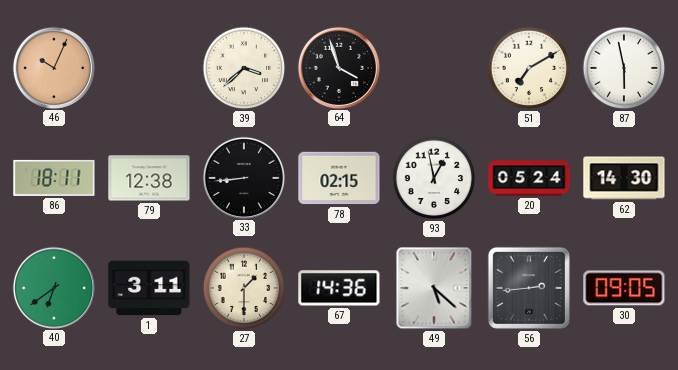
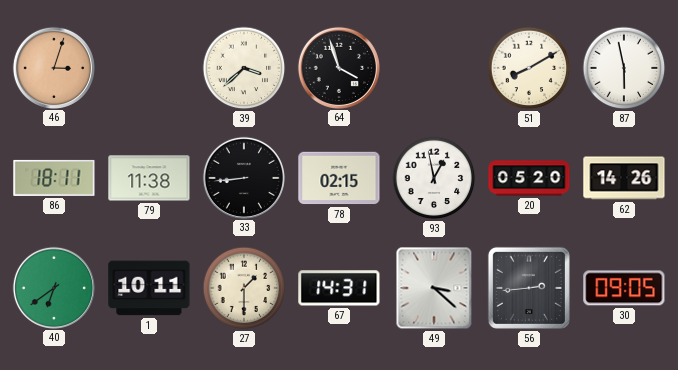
46: 10:04 -> 3:03 (53, 67)
51: 7:10 -> 8:10 (529, 68)
79: 12:38 -> 11:38 (149, 178)
20: 05:24 -> 05:20 (529, 178)
62: 14:30 -> 14:26 (624, 178)
1: 3:11 -> 10:11 (149, 288)
67: 14:36 -> 14:31 (339, 288)
49: 5:22 -> 3:22 (434, 288)
